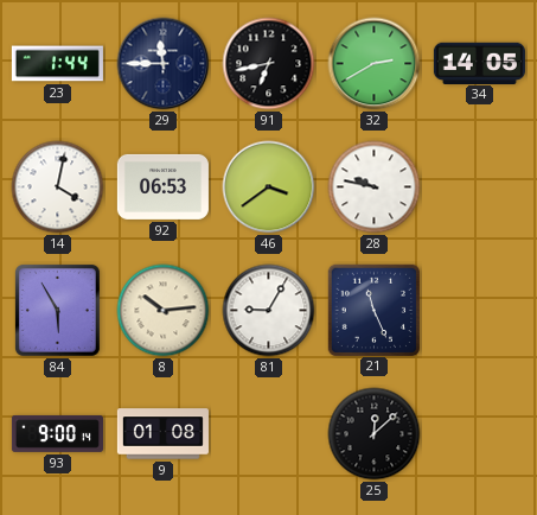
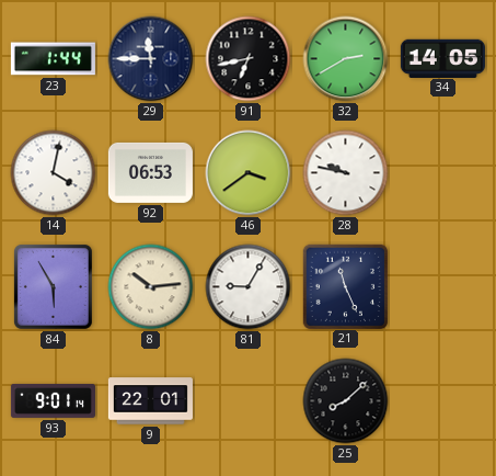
93: 9:00 -> 9:01 (53, 400)
9: 01:08 -> 22:01 (150, 401)
25: 12:08 -> 8:08 (346, 401)
